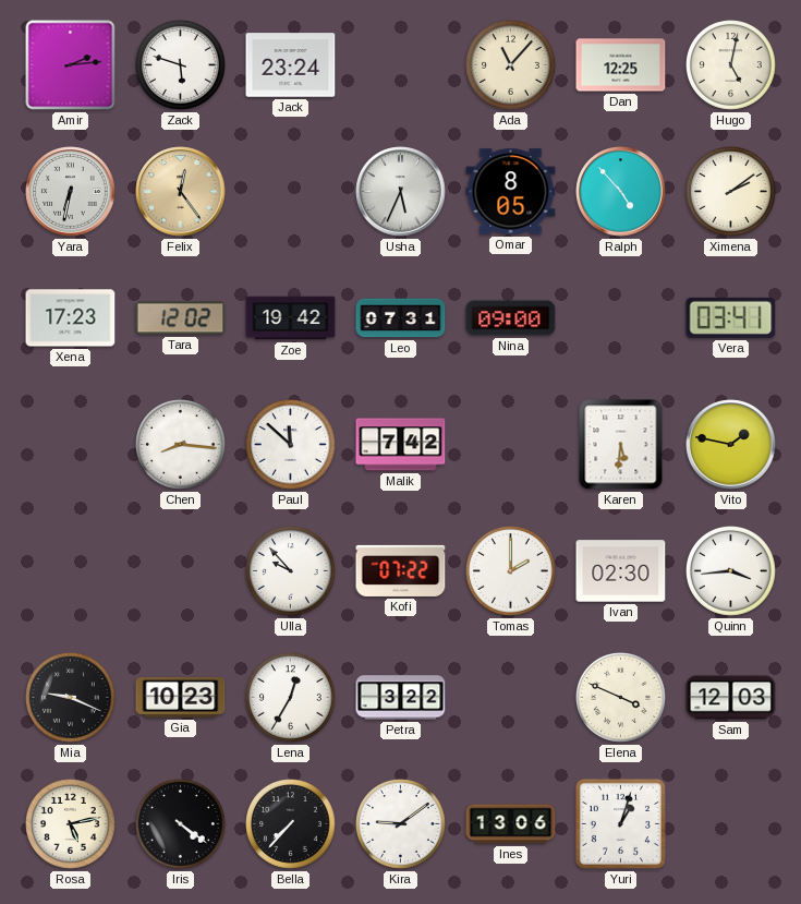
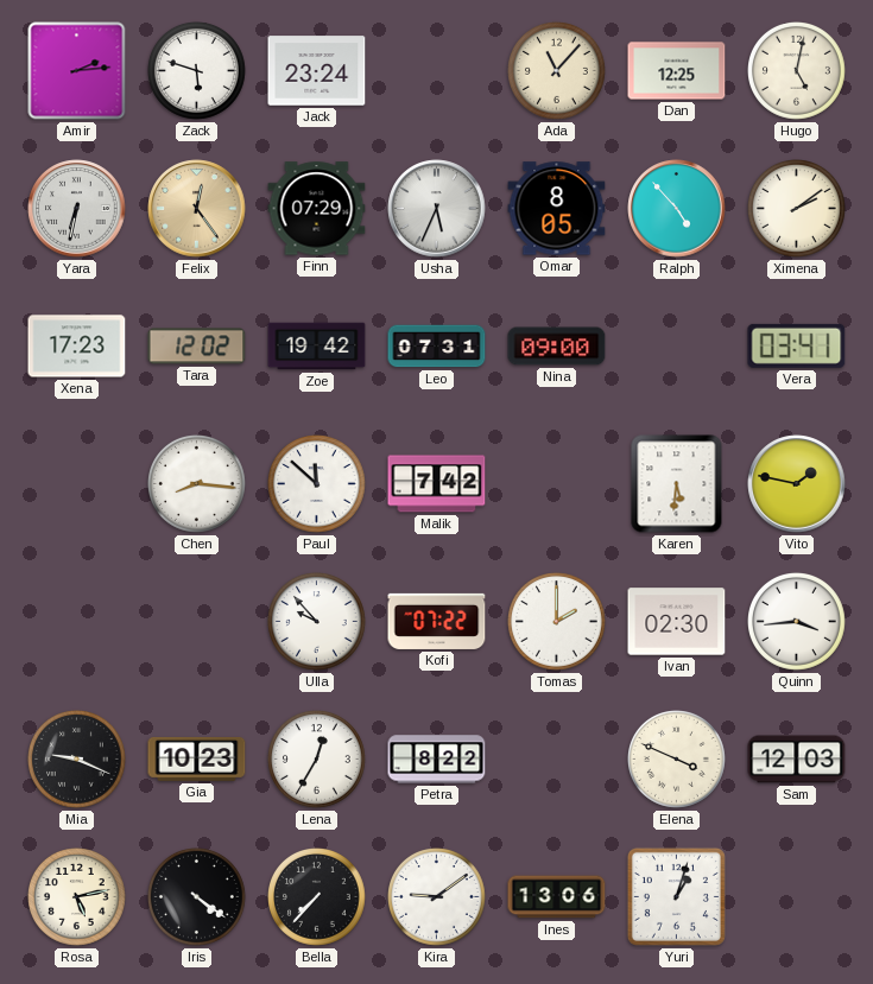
Finn: none -> 07:29 (317, 209)
Petra: 3:22 -> 8:22 (437, 760)
